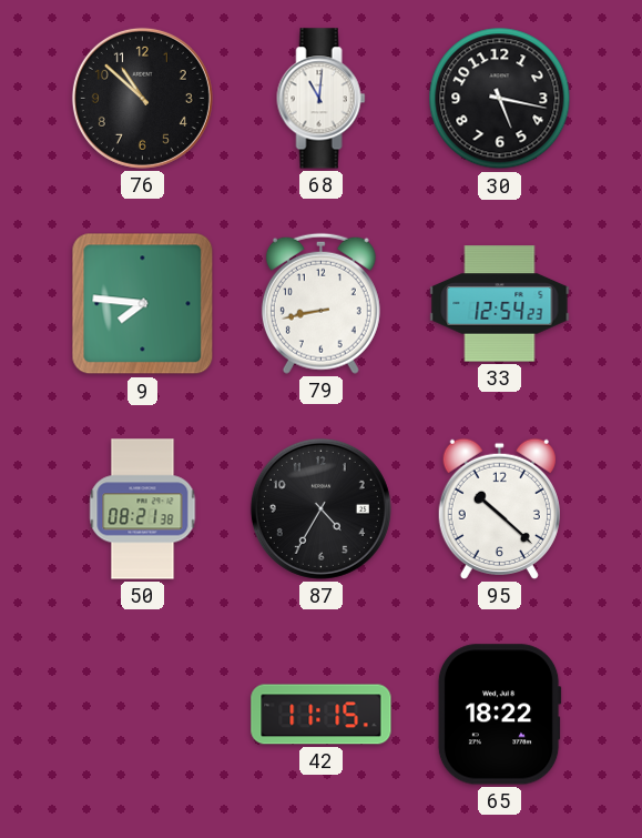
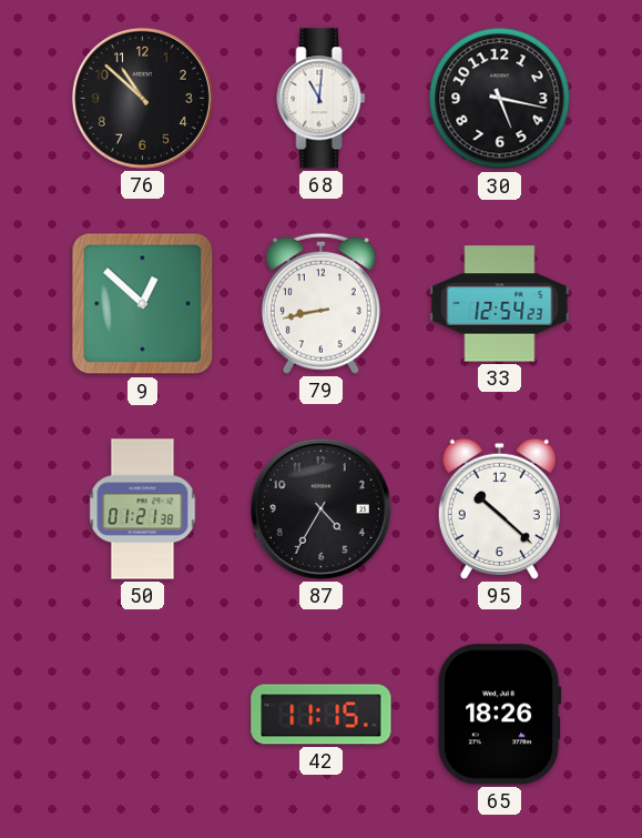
9: 7:46 -> 12:52 (143, 304)
50: 08:21 -> 01:21 (143, 509)
65: 18:22 -> 18:26 (499, 715)
